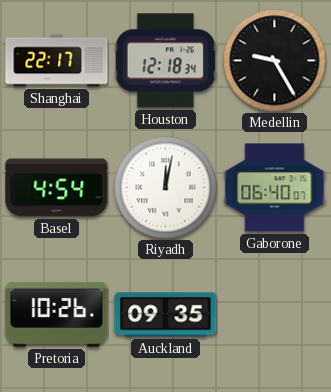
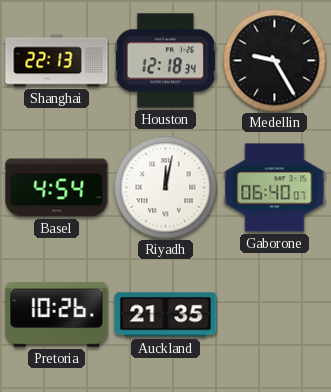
Shanghai: 22:17 -> 22:13 (57, 61)
Auckland: 09:35 -> 21:35 (166, 315)
